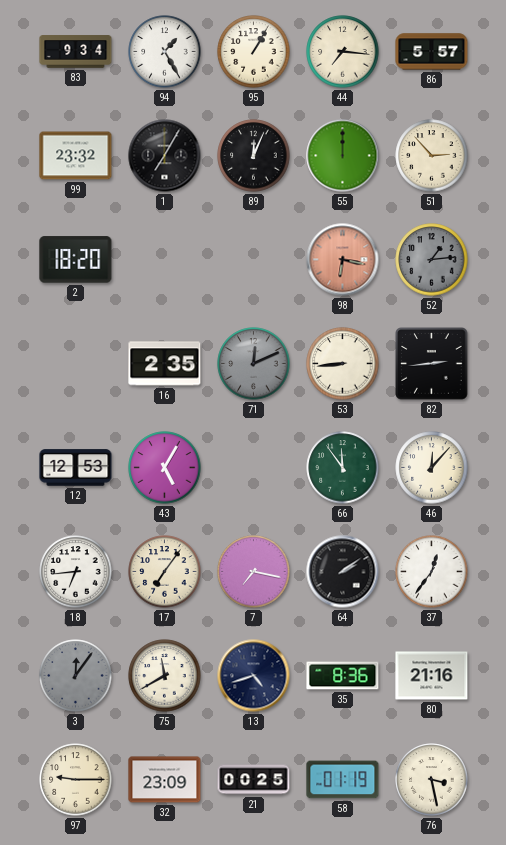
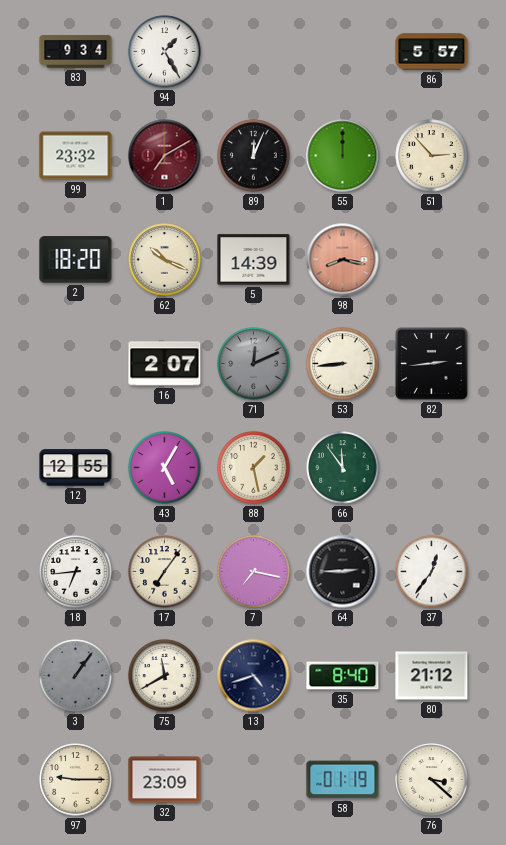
95: 1:05 -> none (254, 52)
44: 7:16 -> none (343, 52)
1: 7:05 -> 7:10 (165, 156)
1 dial: black -> burgundy (165, 156)
62: none -> 10:19 (165, 260)
5: none -> 14:39 (254, 260)
98: 6:17 -> 8:17 (343, 260)
52: 1:14 -> none (432, 260)
16: 2:35 -> 2:07 (165, 364)
12: 12:53 -> 12:55 (76, 468)
88: none -> 1:28 (254, 468)
46: 12:07 -> none (432, 468)
64: 2:09 -> 2:45 (343, 572)
3: 12:06 -> 1:06 (76, 676)
35: 8:36 -> 8:40 (343, 676)
80: 21:16 -> 21:12 (432, 676)
21: 00:25 -> none (254, 780)
76: 3:28 -> 3:22 (432, 780)
